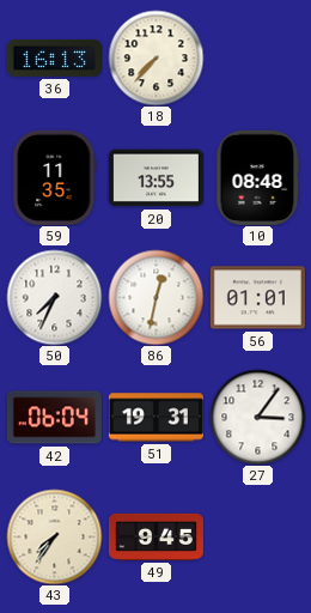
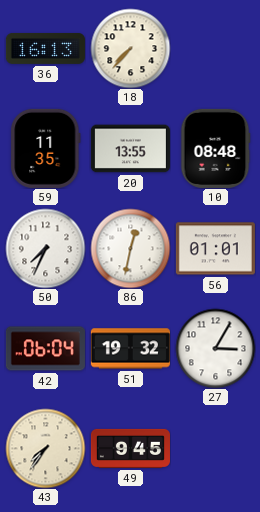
51: 19:31 -> 19:32 (130, 349)
27: 3:06 -> 3:05 (215, 348)
